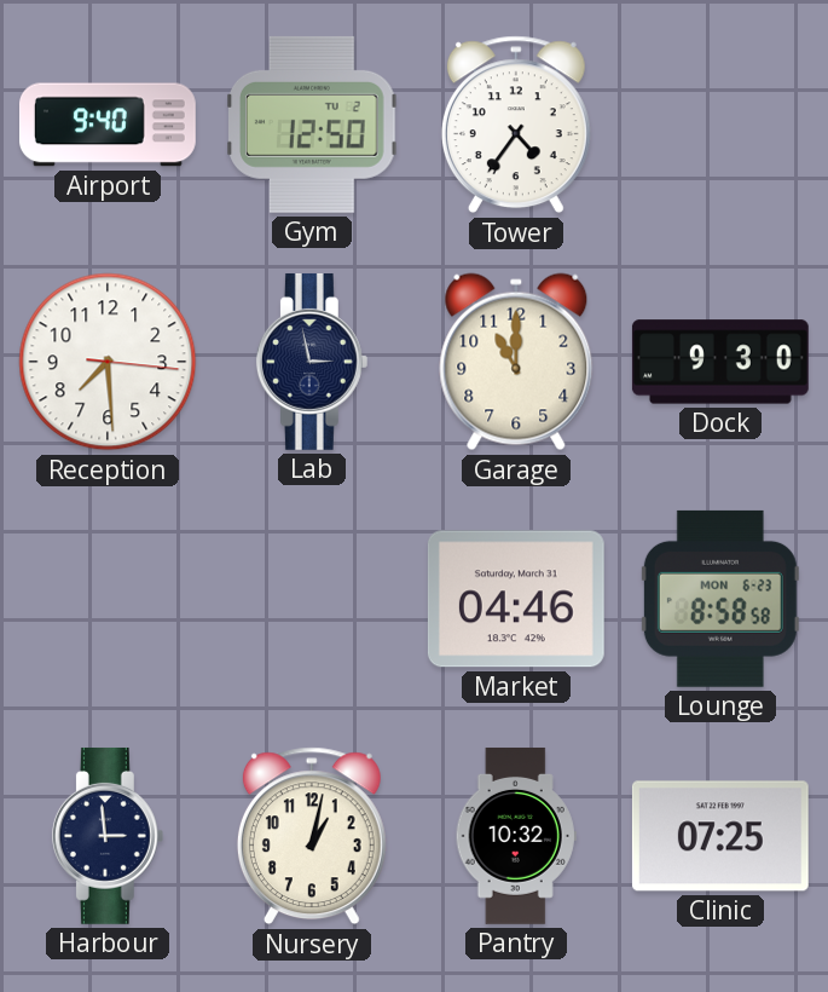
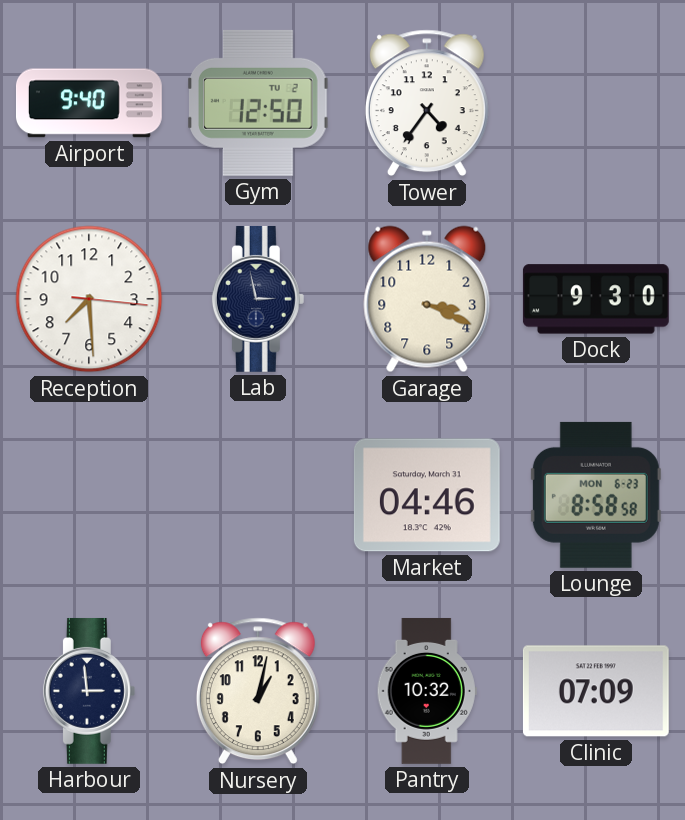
Garage: 11:00 -> 3:19 (427, 299)
Clinic: 07:25 -> 07:09 (596, 691)
